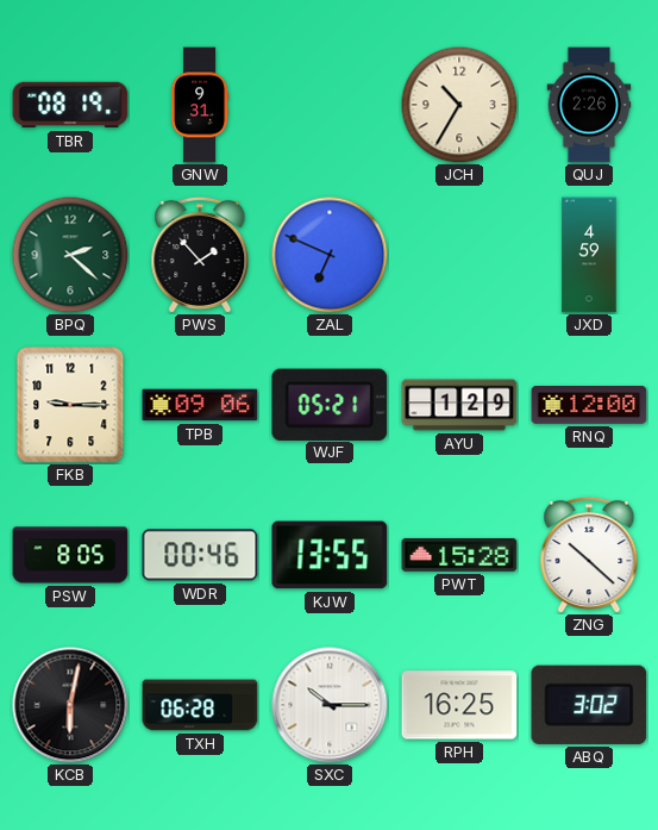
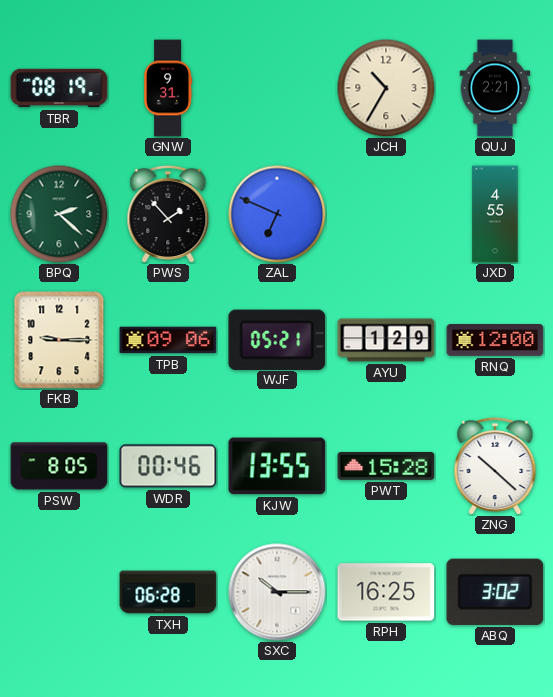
QUJ: 2:26 -> 2:21 (495, 88)
JXD: 4:59 -> 4:55 (495, 214)
KCB: 6:02 -> none (70, 705)
